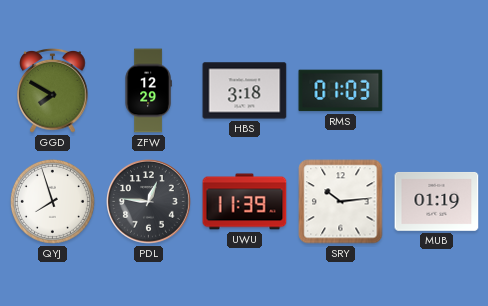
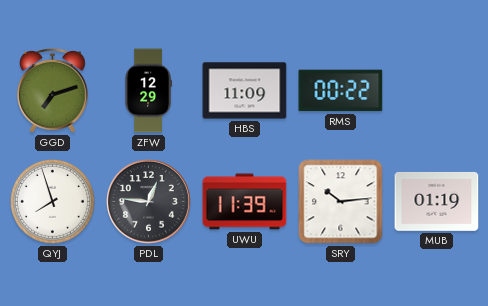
GGD: 7:50 -> 7:12 (53, 90)
HBS: 3:18 -> 11:09 (245, 91)
RMS: 01:03 -> 00:22 (341, 91)
